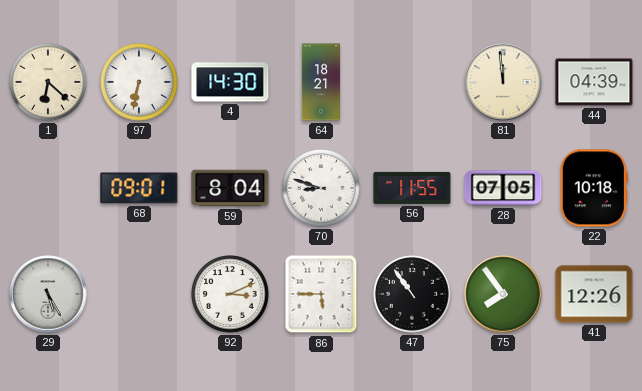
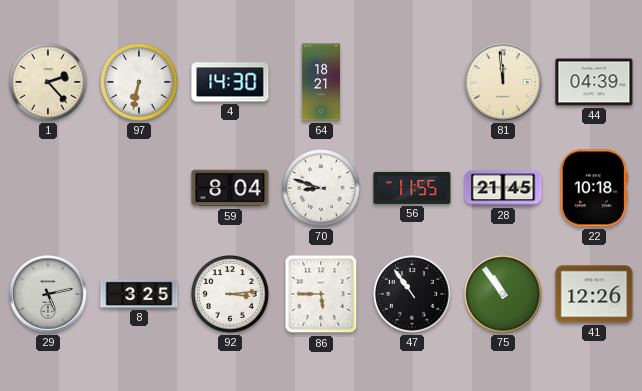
1: 6:22 -> 2:23 (49, 83)
68: 09:01 -> none (139, 188)
28: 07:05 -> 21:45 (503, 188)
29: 5:25 -> 5:13 (48, 294)
8: none -> 3:25 (139, 294)
92: 3:11 -> 3:14 (231, 295)
75: 7:54 -> 10:54 (503, 294)
